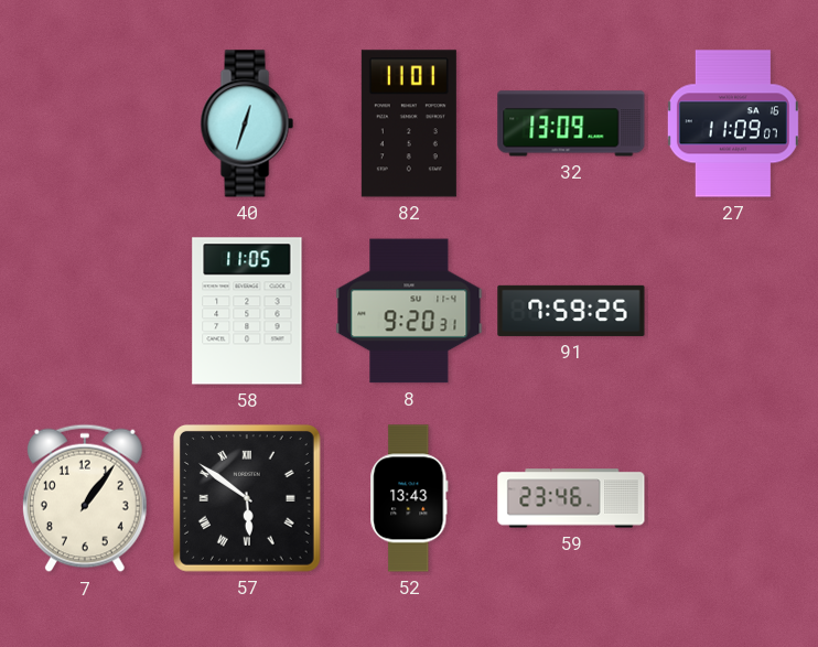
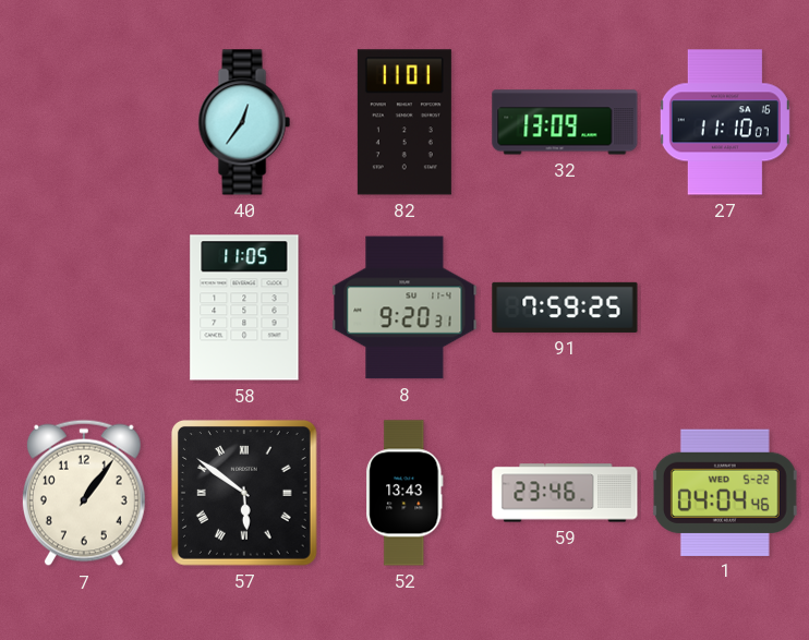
40: 12:33 -> 12:36 (244, 122)
27: 11:09 -> 11:10 (725, 122)
1: none -> 04:04 (725, 492)
